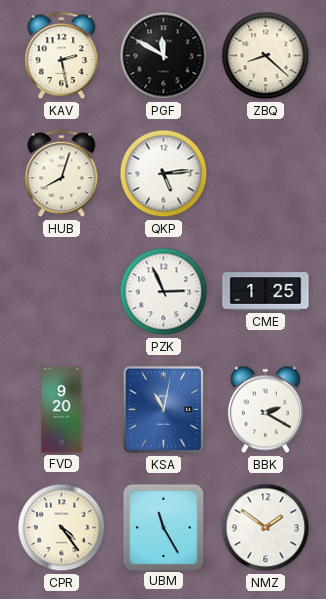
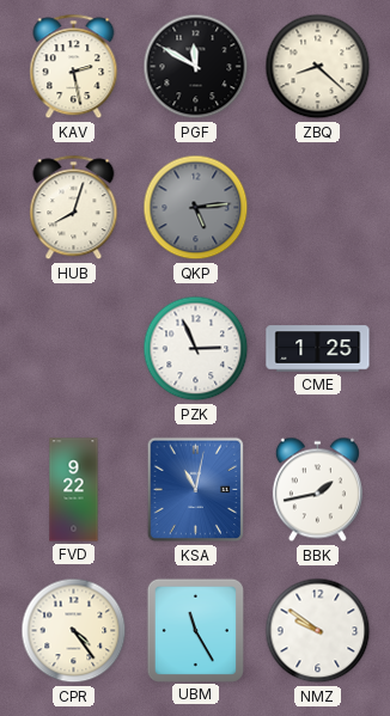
QKP dial: white -> grey (196, 208)
FVD: 9:20 -> 9:22 (74, 490)
BBK: 2:20 -> 1:43 (317, 490)
NMZ: 1:51 -> 9:51 (318, 631)
